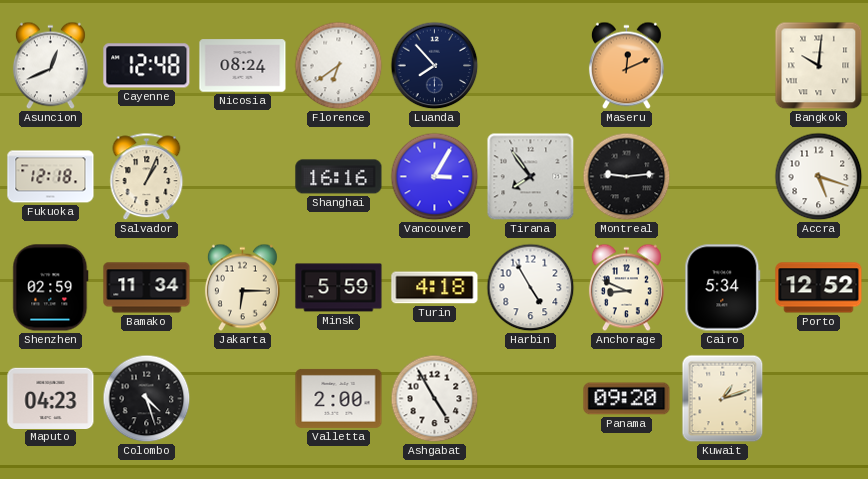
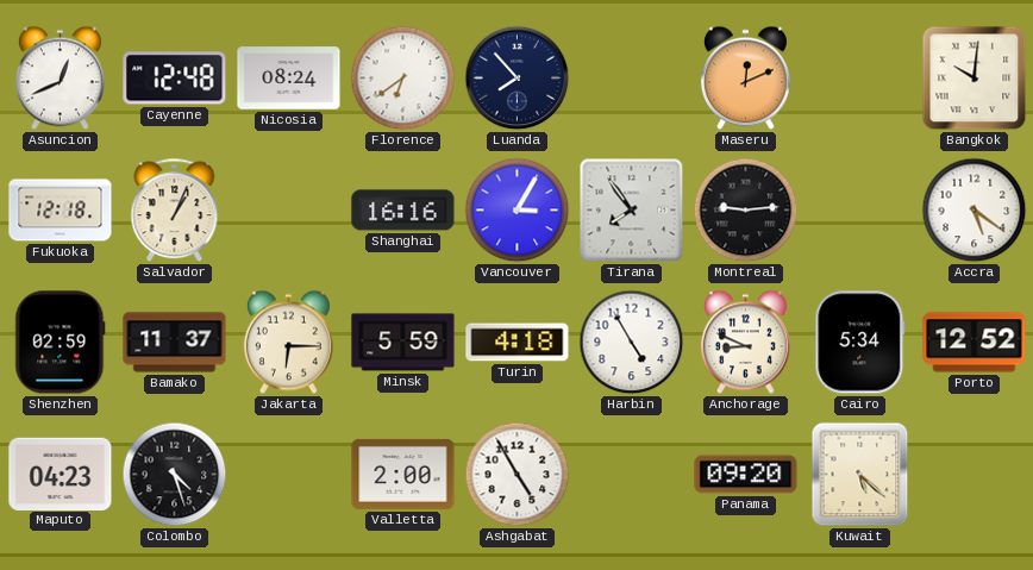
Accra: 5:18 -> 5:21 (975, 211)
Bamako: 11:34 -> 11:37 (175, 343)
Kuwait: 1:12 -> 5:22 (860, 475)
